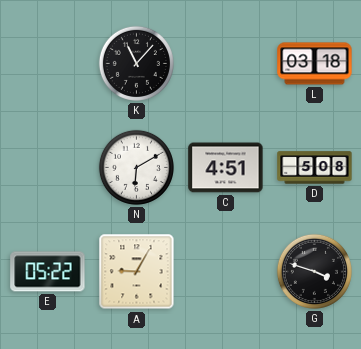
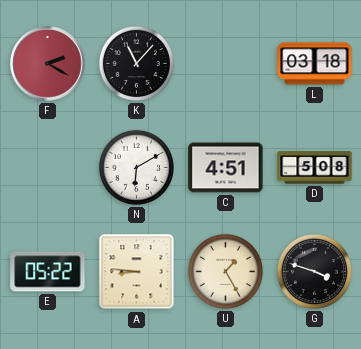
F: none -> 2:20 (48, 64)
A: 9:05 -> 8:46 (137, 272)
U: none -> 1:25 (225, 271)
